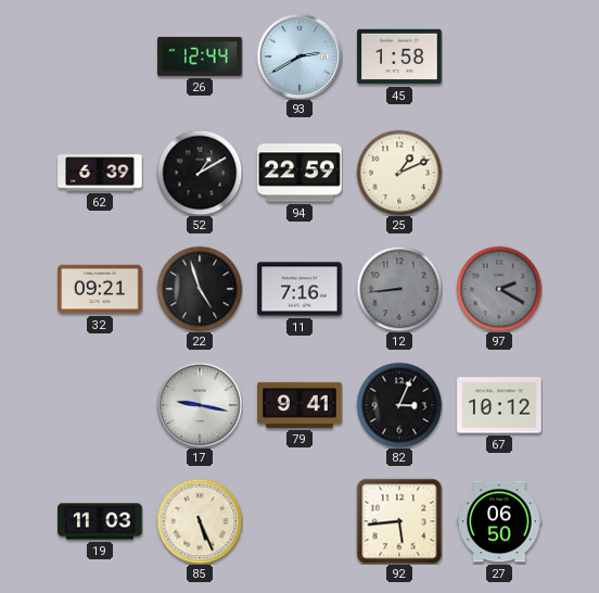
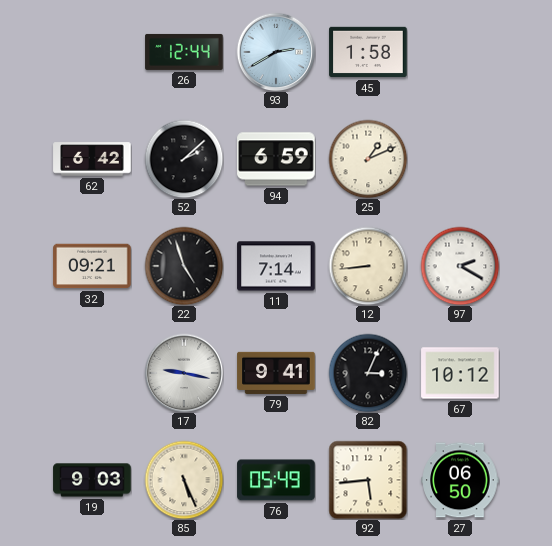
62: 6:39 -> 6:42 (92, 159)
52: 1:10 -> 2:08 (184, 159)
94: 22:59 -> 6:59 (276, 159)
11: 7:16 -> 7:14 (276, 266)
12 dial: grey -> cream (368, 266)
97 dial: grey -> white (460, 266)
19: 11:03 -> 9:03 (92, 480)
76: none -> 05:49 (276, 480)
